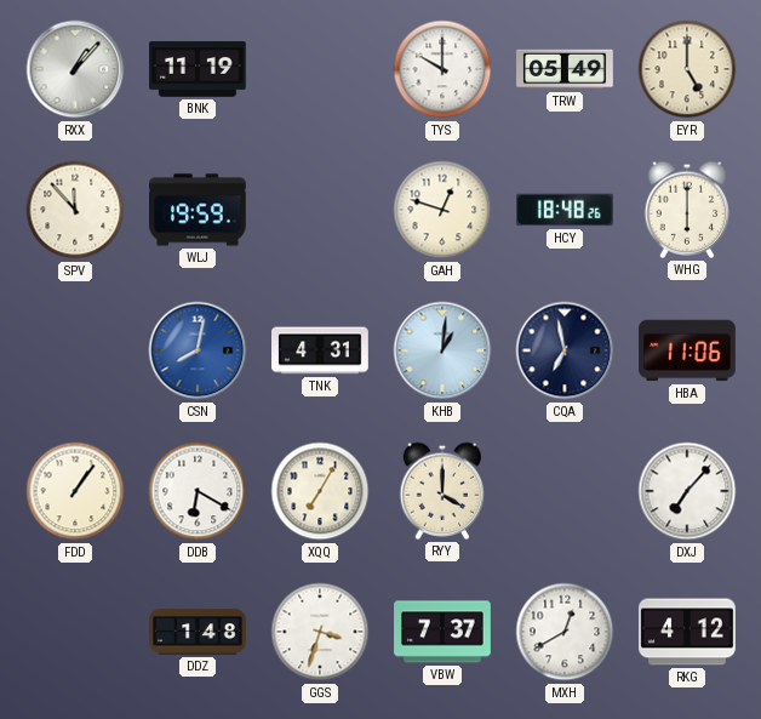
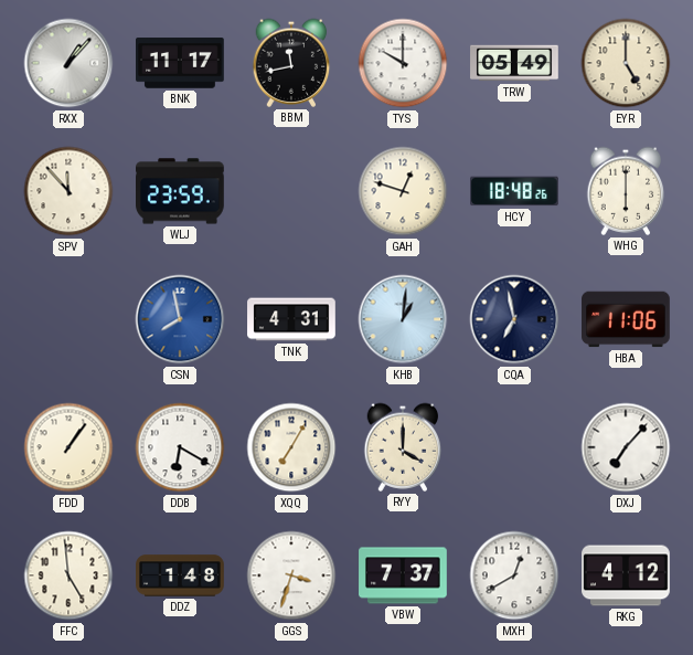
BNK: 11:19 -> 11:17 (180, 63)
BBM: none -> 11:43 (291, 63)
WLJ: 19:59 -> 23:59 (181, 191)
CSN: 8:02 -> 7:58 (180, 319)
FFC: none -> 4:59 (68, 575)
